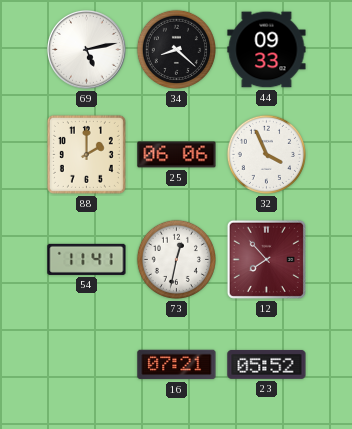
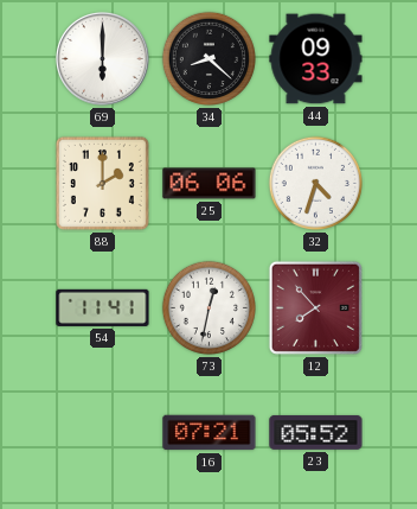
69: 5:13 -> 6:00 (102, 58)
32: 3:56 -> 4:33 (315, 183)
